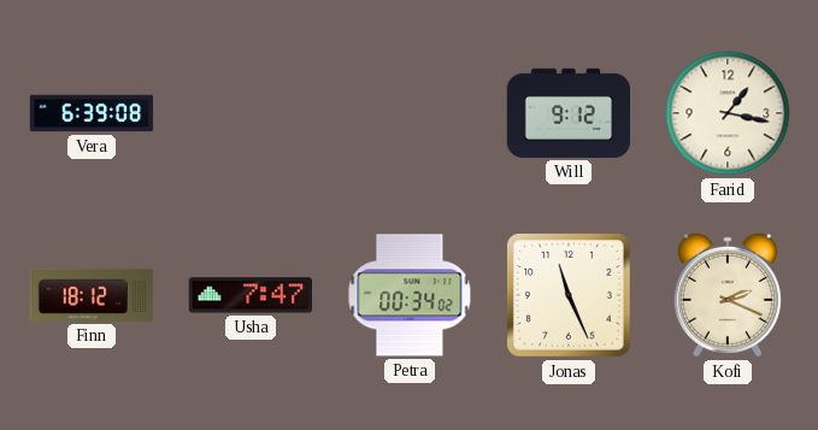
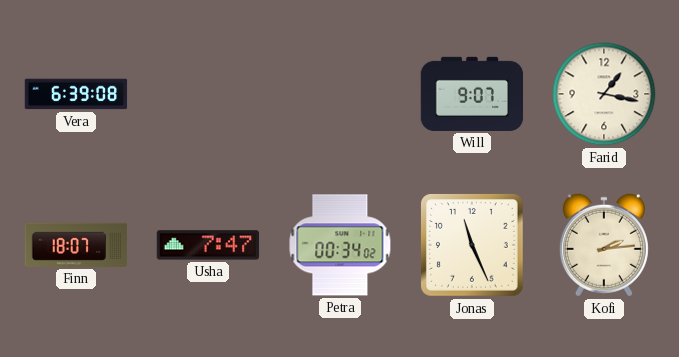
Will: 9:12 -> 9:07 (472, 94)
Finn: 18:12 -> 18:07 (76, 245)
Kofi: 2:19 -> 2:14 (604, 245)
